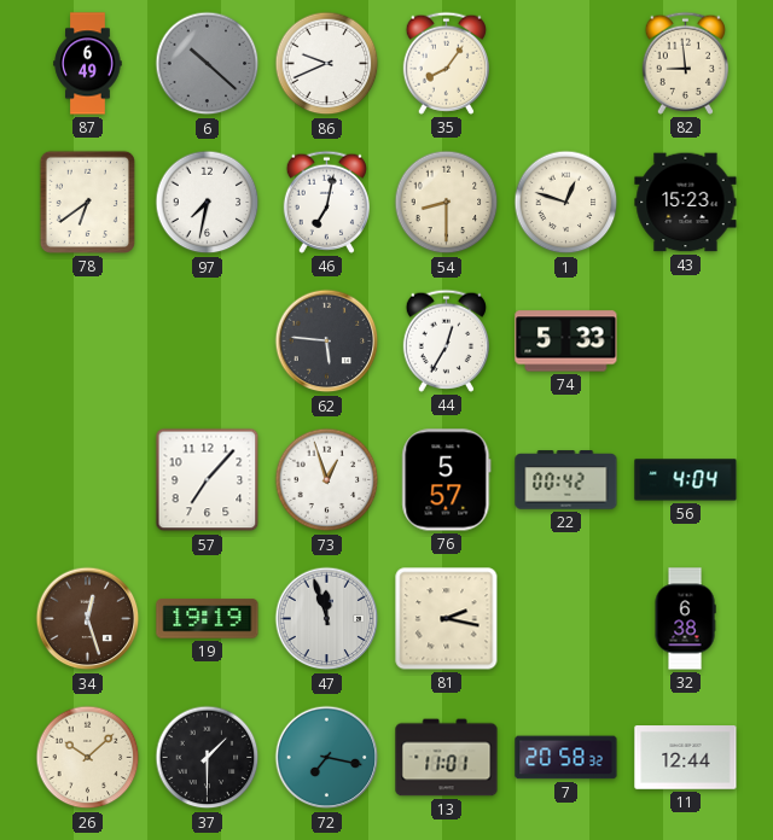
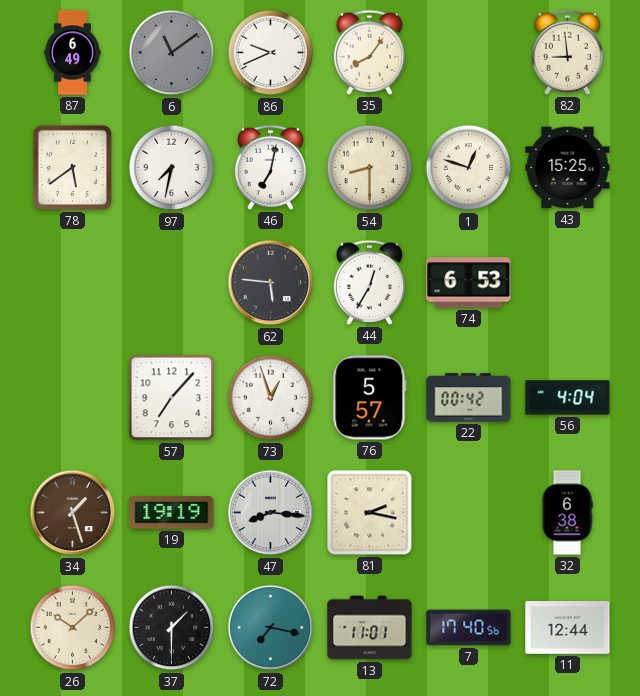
6: 10:22 -> 11:09 (172, 53)
78: 6:39 -> 5:39 (72, 167)
43: 15:23 -> 15:25 (568, 168)
74: 5:33 -> 6:53 (469, 283)
34: 12:27 -> 1:27 (73, 513)
47: 11:57 -> 8:16 (271, 513)
7: 20:58 -> 17:40 (469, 628)
